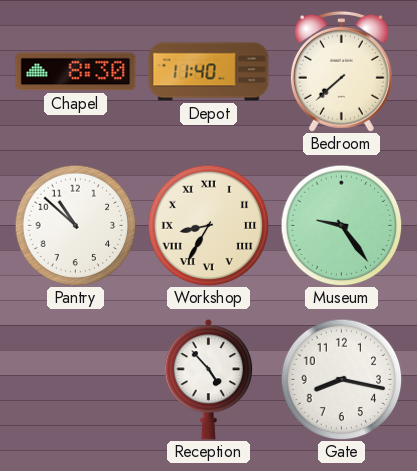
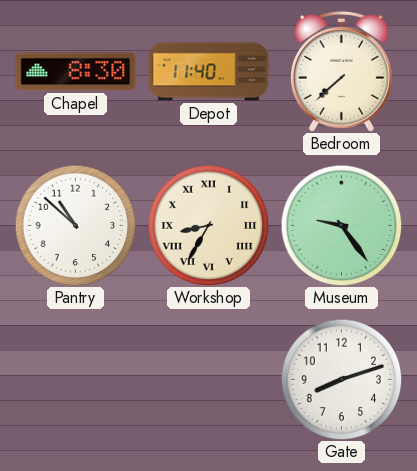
Reception: 4:53 -> none (209, 379)
Gate: 8:17 -> 8:12 (341, 379)
